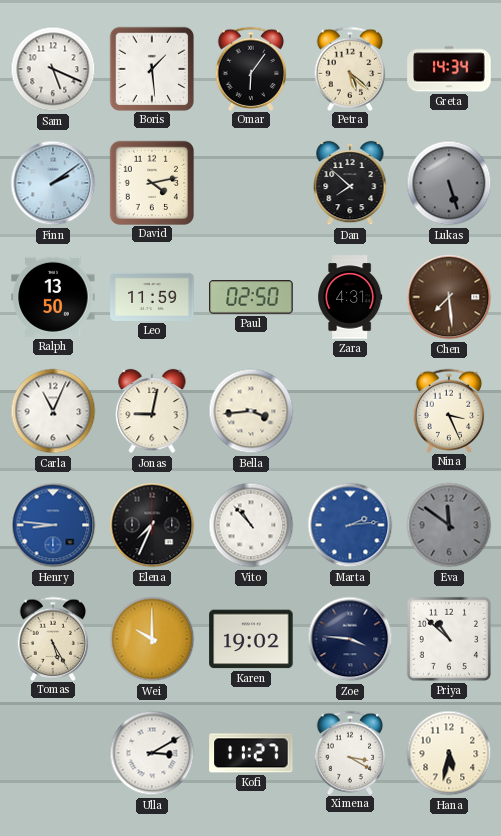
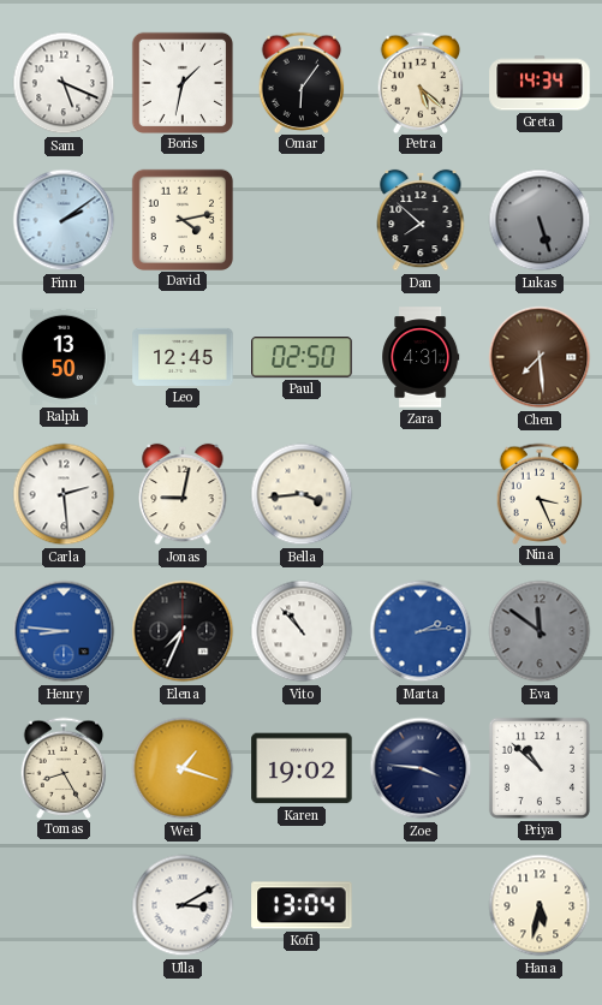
Boris: 1:29 -> 1:32 (181, 82)
Leo: 11:59 -> 12:45 (183, 357)
Carla: 11:04 -> 2:29 (64, 494)
Tomas: 5:25 -> 8:25 (64, 767)
Wei: 10:00 -> 1:18 (183, 768)
Kofi: 11:27 -> 13:04 (302, 905)
Ximena: 3:20 -> none (350, 752)
